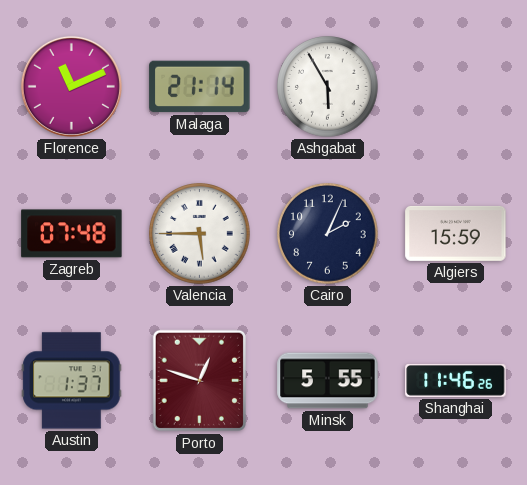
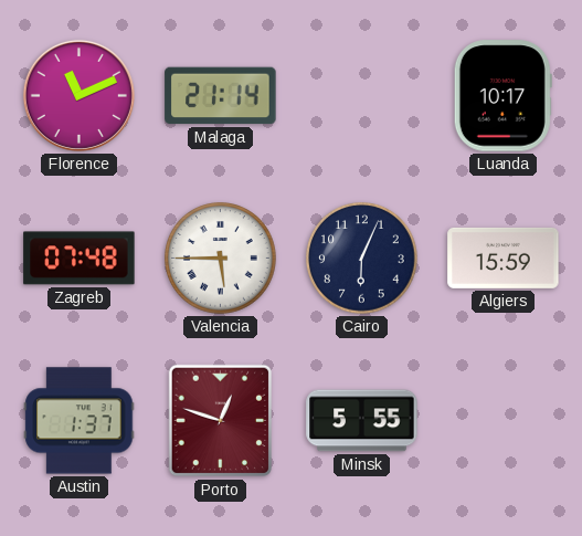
Ashgabat: 5:55 -> none (328, 87)
Luanda: none -> 10:17 (502, 96)
Cairo: 2:04 -> 6:04 (362, 259)
Shanghai: 11:46 -> none (456, 381)
